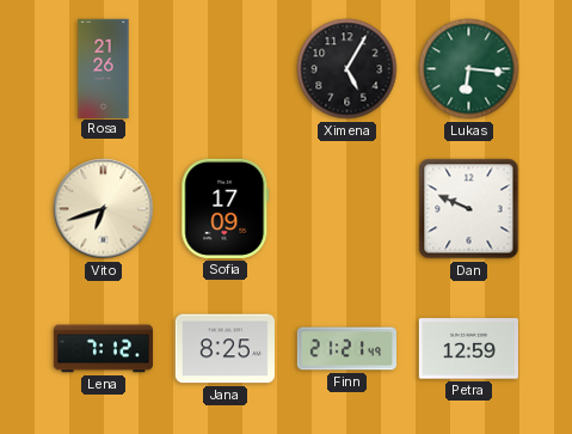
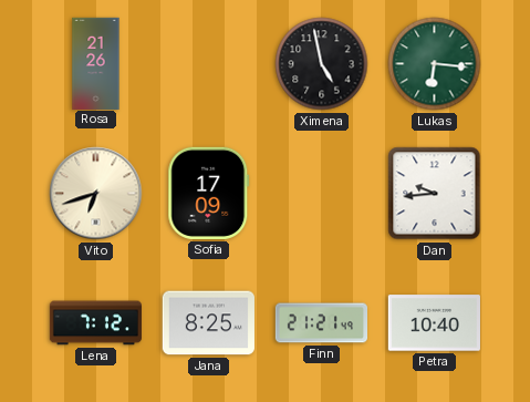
Ximena: 5:05 -> 4:58 (322, 64)
Dan: 9:49 -> 9:44 (435, 194)
Petra: 12:59 -> 10:40 (434, 323)
